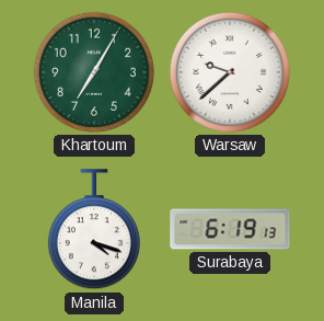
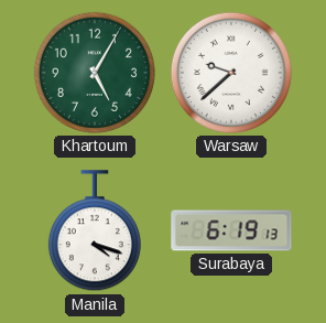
Khartoum: 7:05 -> 5:05 (95, 73)
